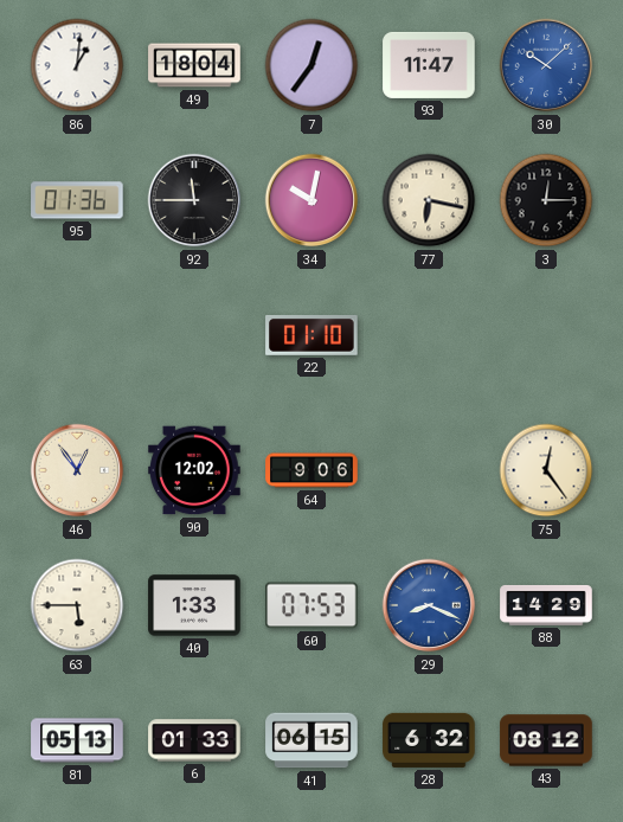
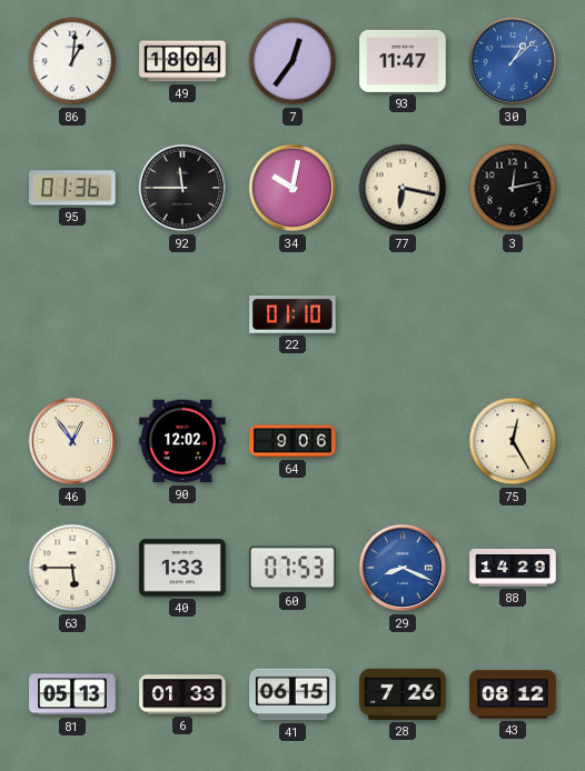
30: 10:08 -> 1:08 (513, 61)
3: 12:15 -> 12:13 (513, 188)
75: 12:24 -> 12:25 (513, 441)
28: 6:32 -> 7:26 (403, 694)
